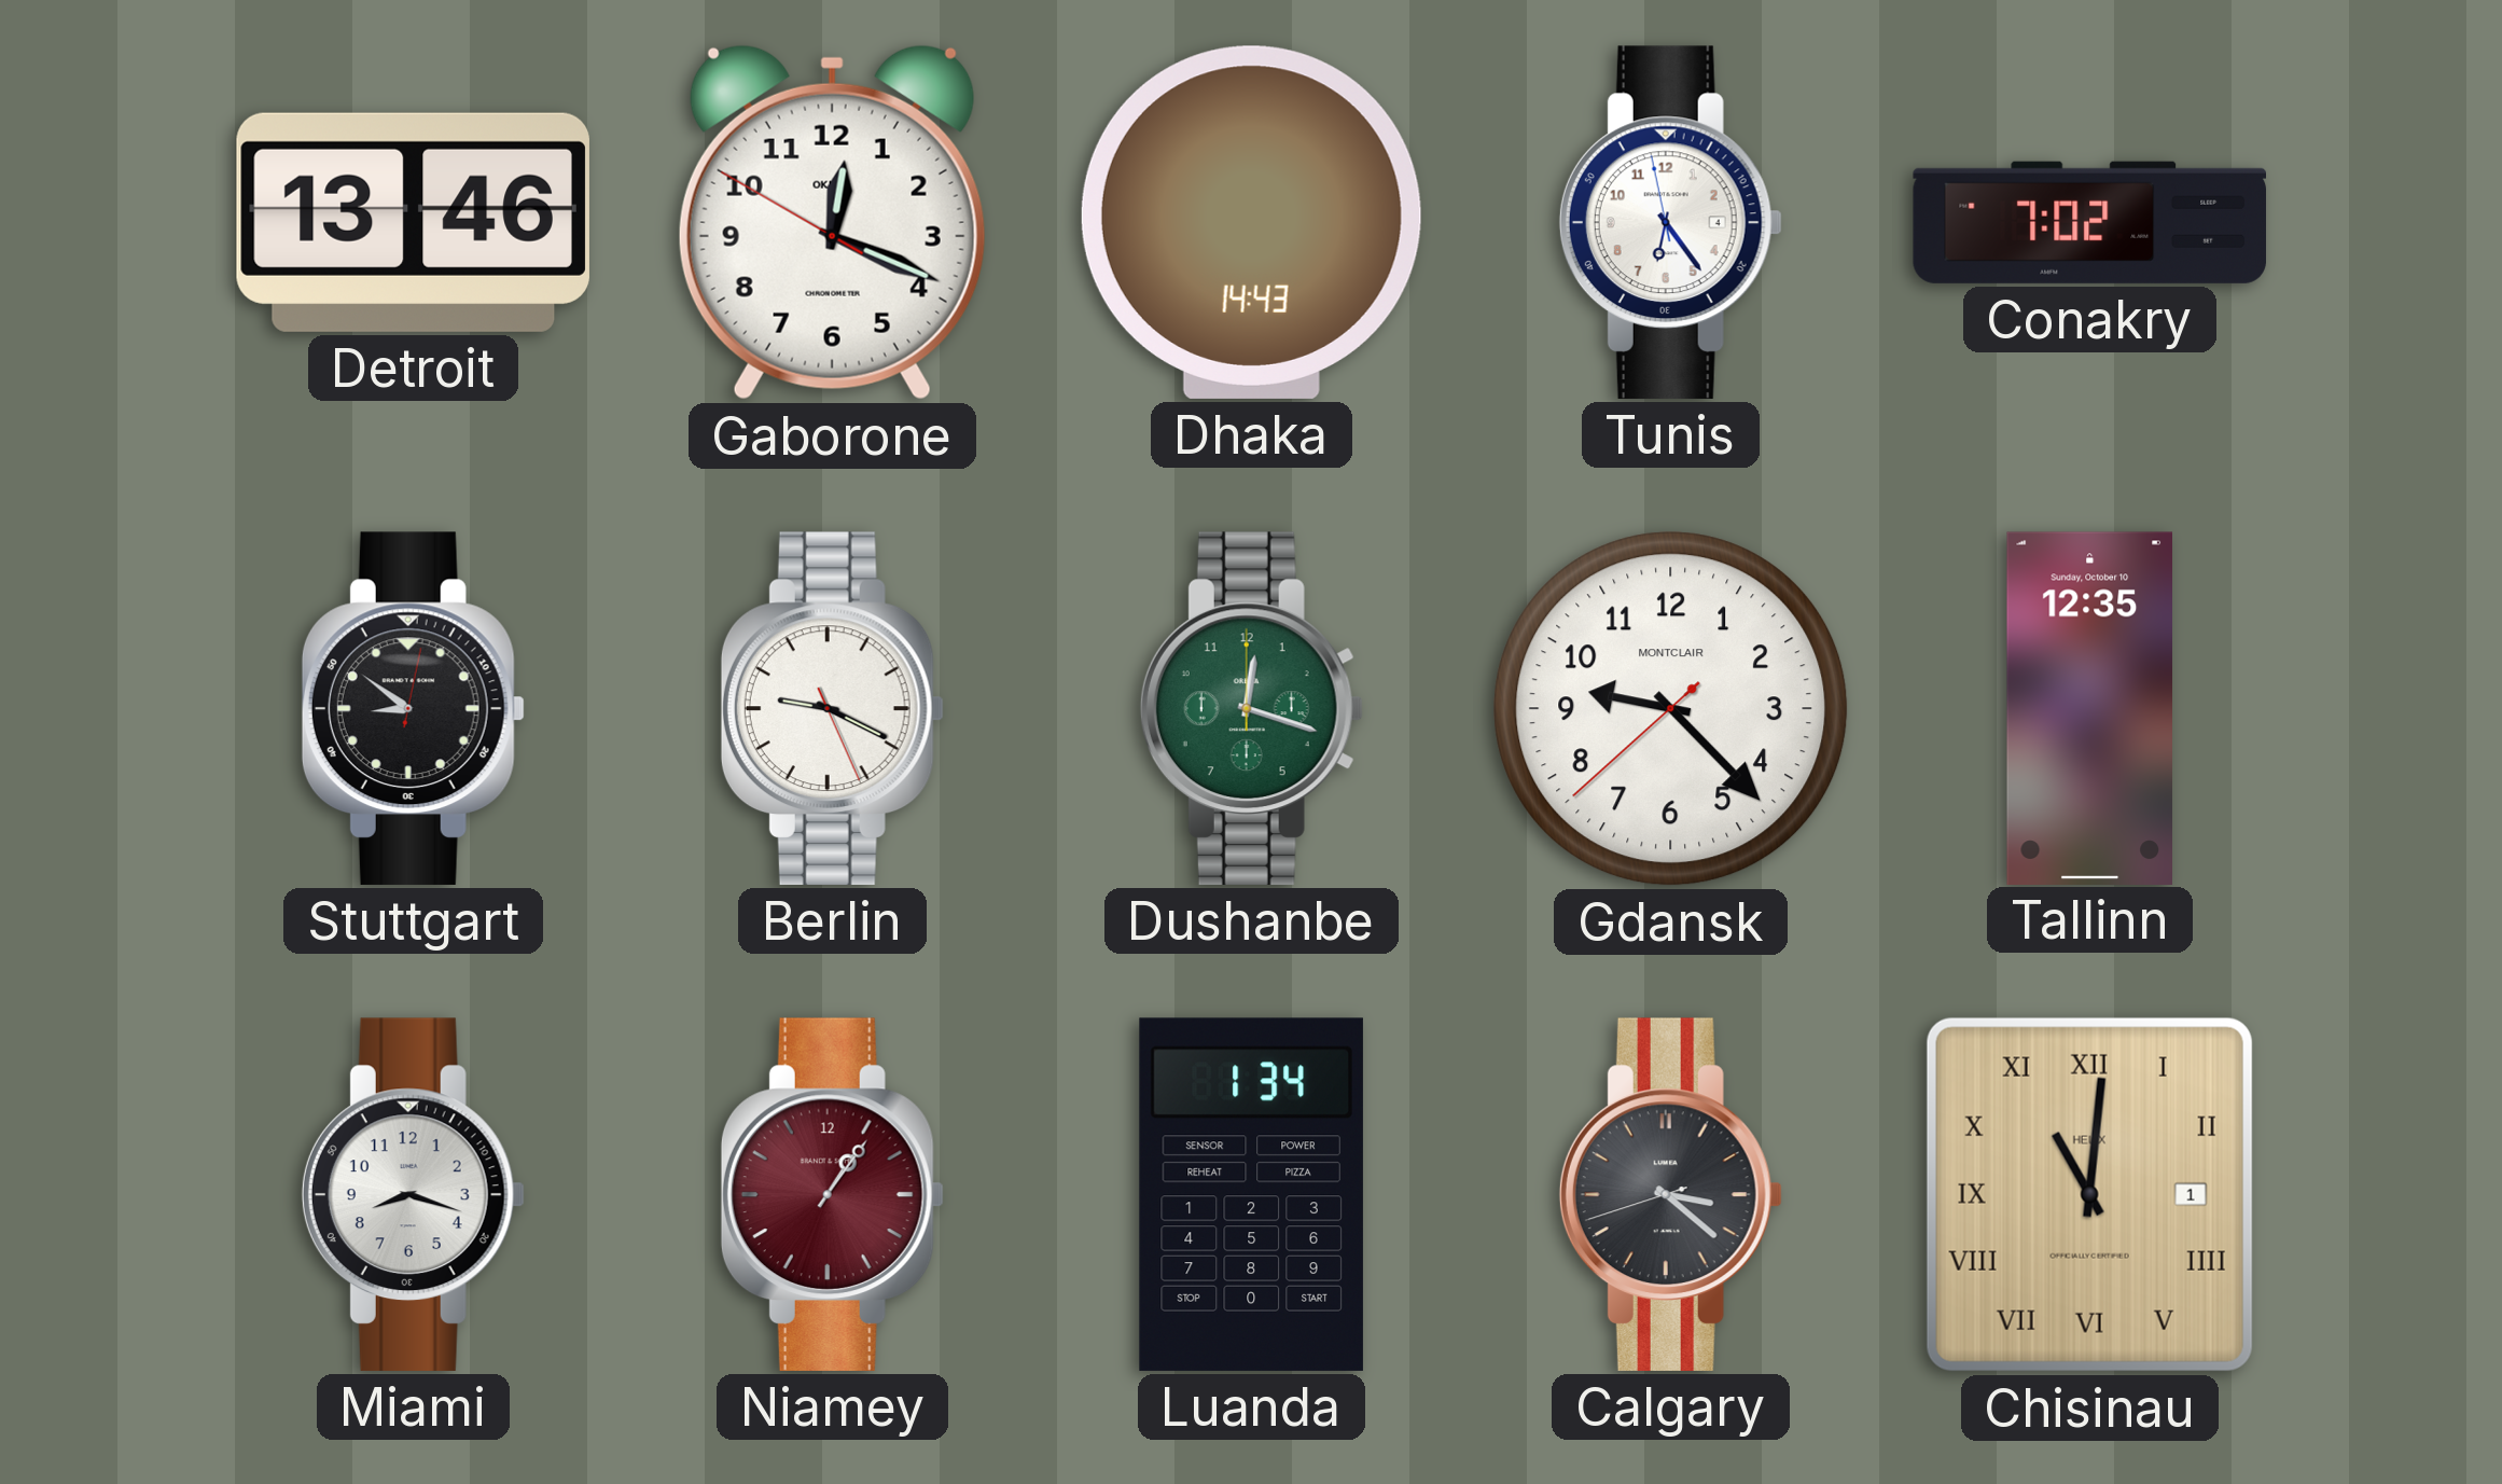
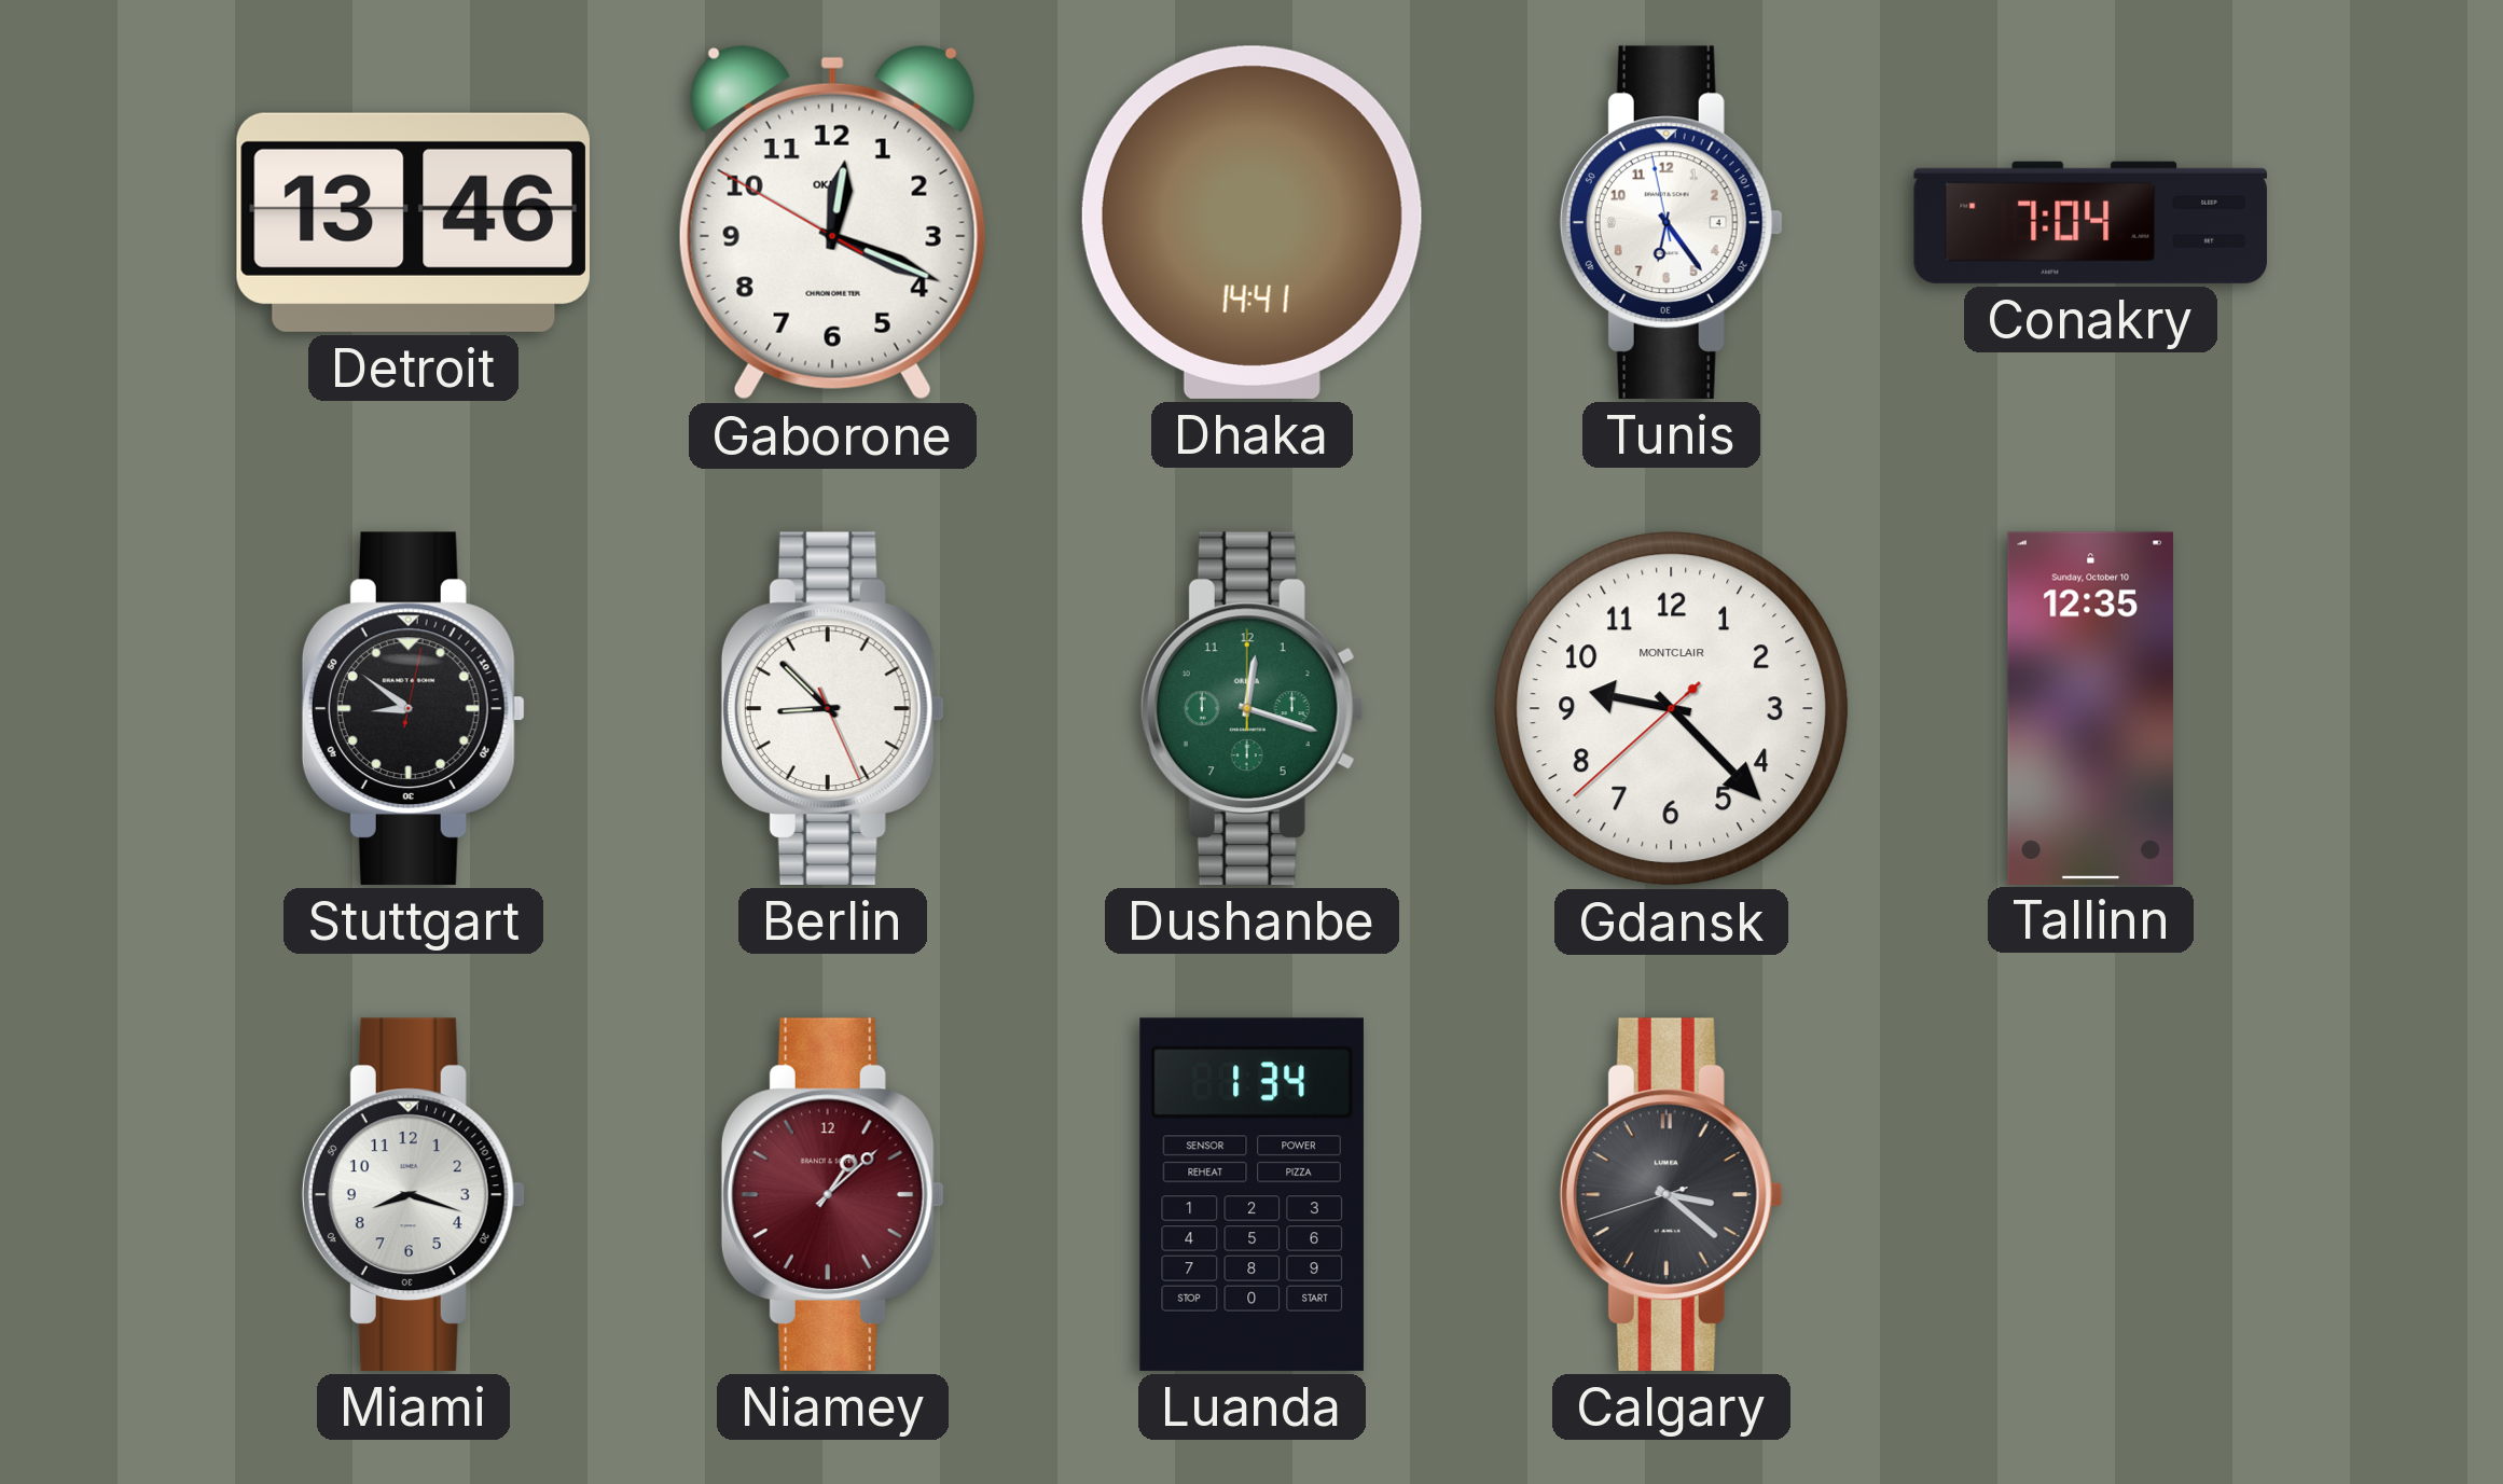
Dhaka: 14:43 -> 14:41 (1251, 222)
Conakry: 7:02 -> 7:04 (2090, 222)
Berlin: 9:19 -> 8:52 (832, 708)
Niamey: 1:06 -> 1:08 (832, 1194)
Chisinau: 11:01 -> none (2089, 1194)
